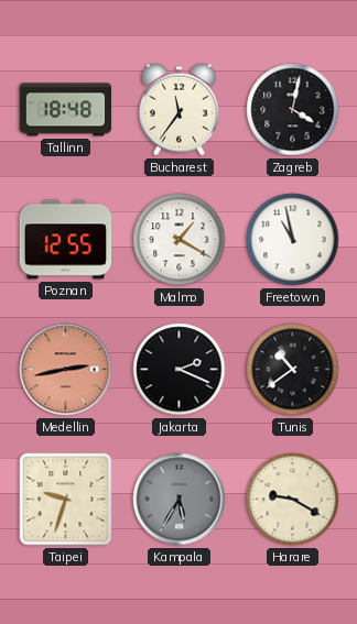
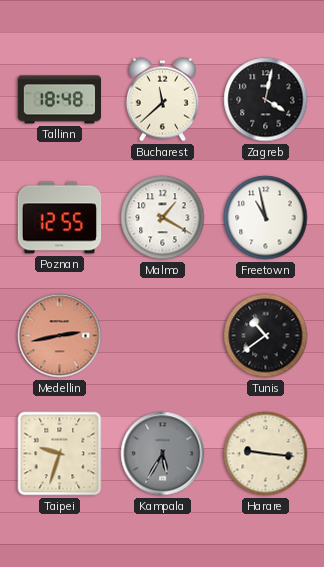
Bucharest: 11:36 -> 11:38 (162, 100)
Jakarta: 2:19 -> none (180, 370)
Harare: 9:20 -> 9:16 (266, 454)
